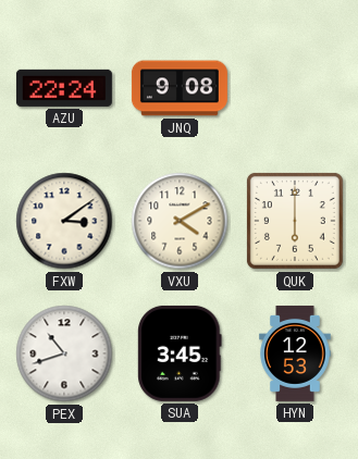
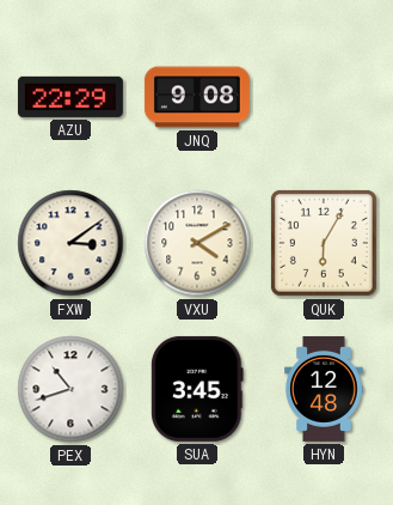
AZU: 22:24 -> 22:29 (70, 97)
QUK: 6:00 -> 6:05 (324, 243)
HYN: 12:53 -> 12:48 (324, 389)
